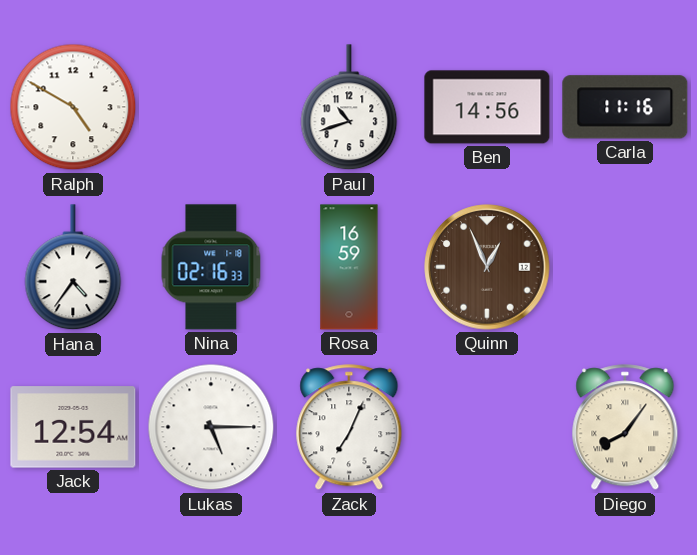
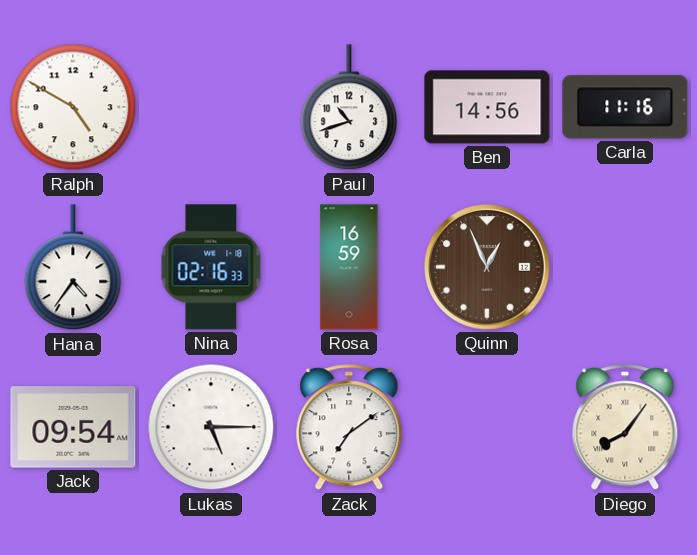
Jack: 12:54 -> 09:54 (73, 427)
Zack: 7:04 -> 7:09 (349, 428)
